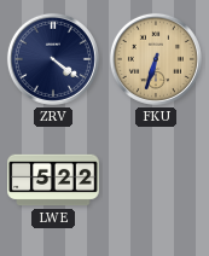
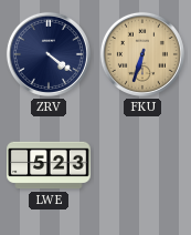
LWE: 5:22 -> 5:23 (49, 165)
